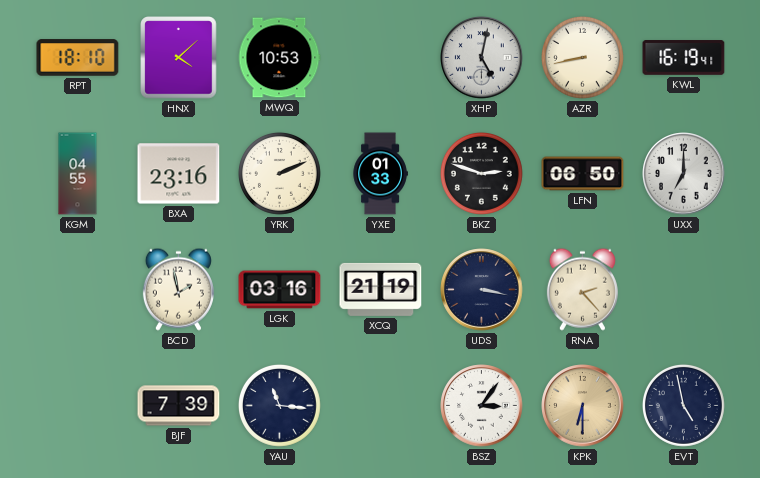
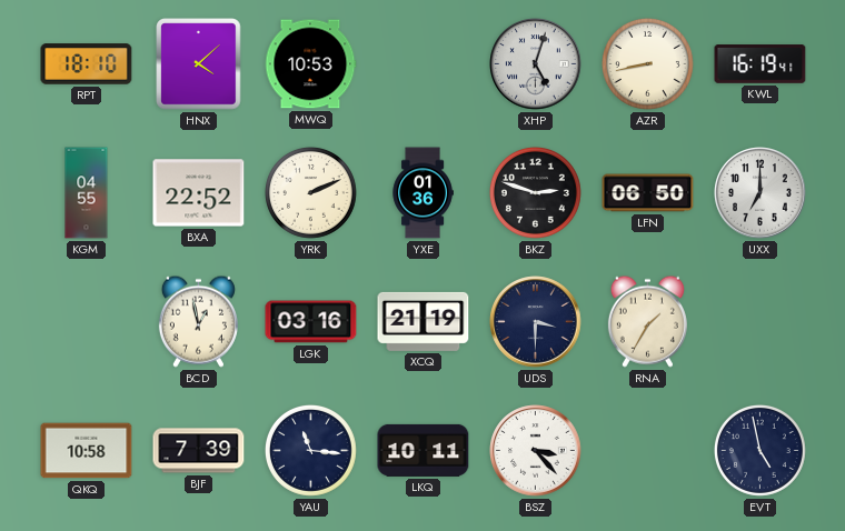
XHP: 5:02 -> 5:03 (536, 64)
BXA: 23:16 -> 22:52 (199, 193)
YXE: 01:33 -> 01:36 (422, 193)
BCD: 1:58 -> 12:58 (198, 321)
UDS: 3:17 -> 3:30 (536, 322)
RNA: 2:23 -> 1:35 (647, 321)
QKQ: none -> 10:58 (87, 451)
LKQ: none -> 10:11 (424, 450)
BSZ: 3:06 -> 3:23 (536, 451)
KPK: 6:30 -> none (583, 406)
